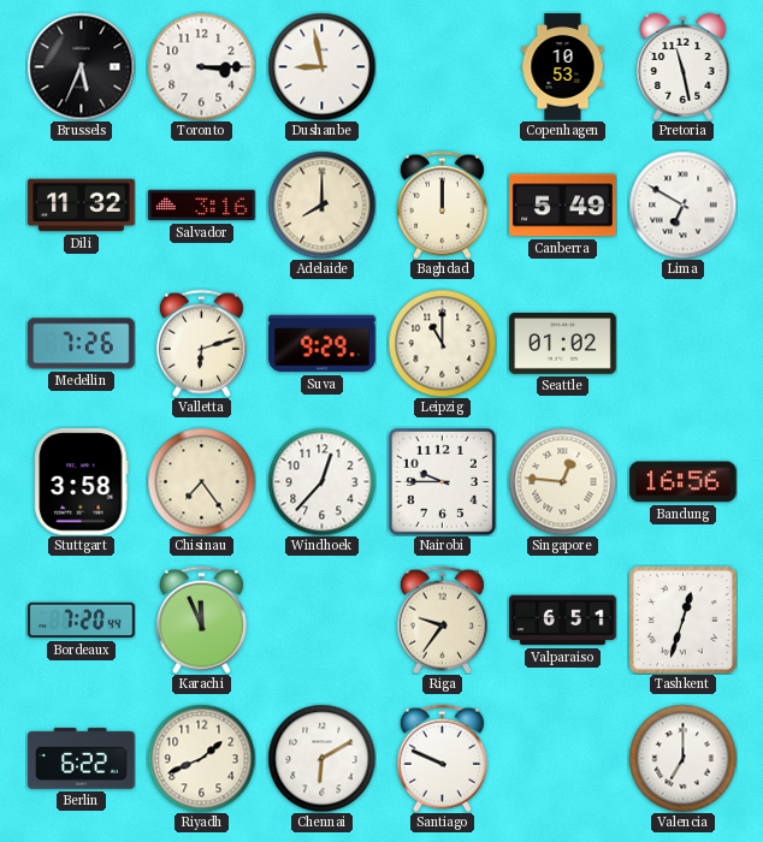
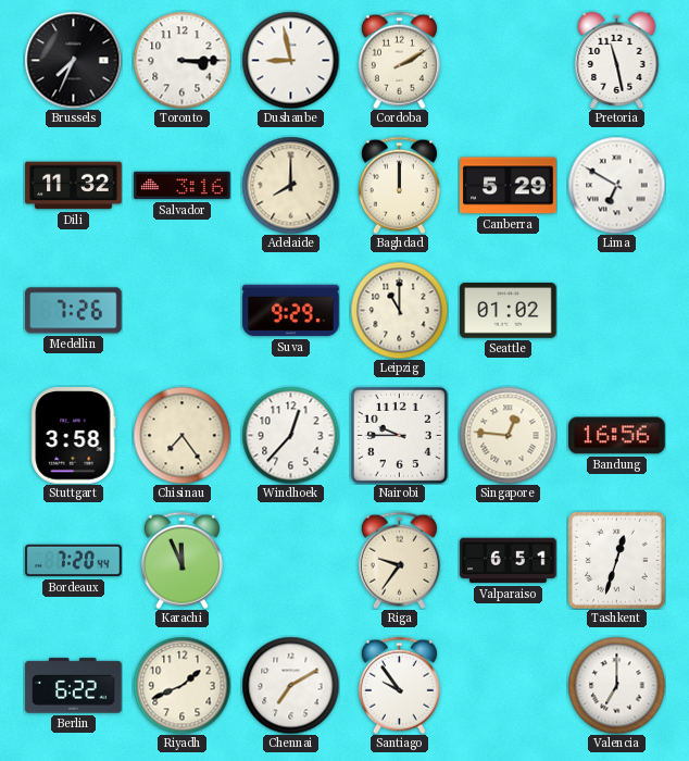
Brussels: 5:34 -> 7:34 (73, 60)
Cordoba: none -> 2:10 (399, 60)
Copenhagen: 10:53 -> none (563, 67)
Canberra: 5:49 -> 5:29 (509, 186)
Valletta: 6:12 -> none (201, 343)
Chennai: 6:10 -> 7:10 (290, 685)
Santiago: 9:49 -> 9:54 (399, 685)
